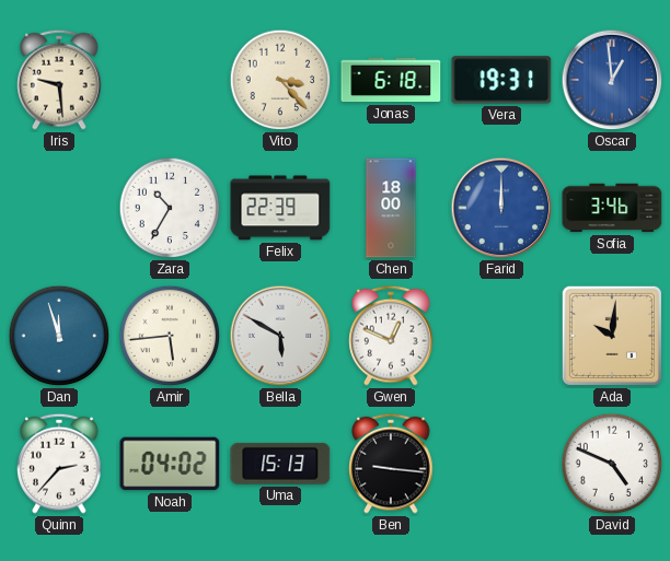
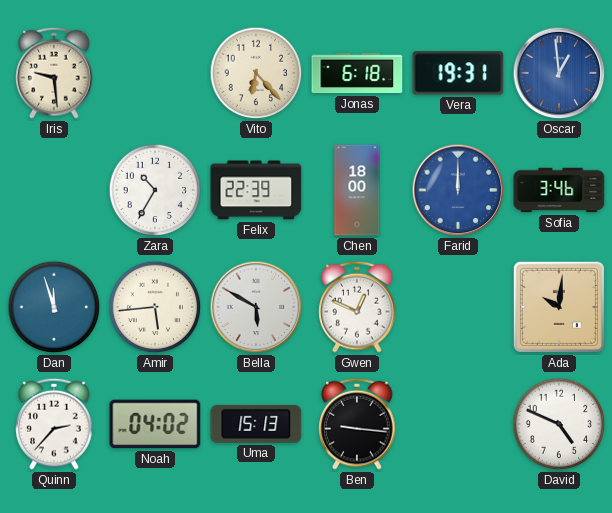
Vito: 3:23 -> 6:23 (256, 73)
